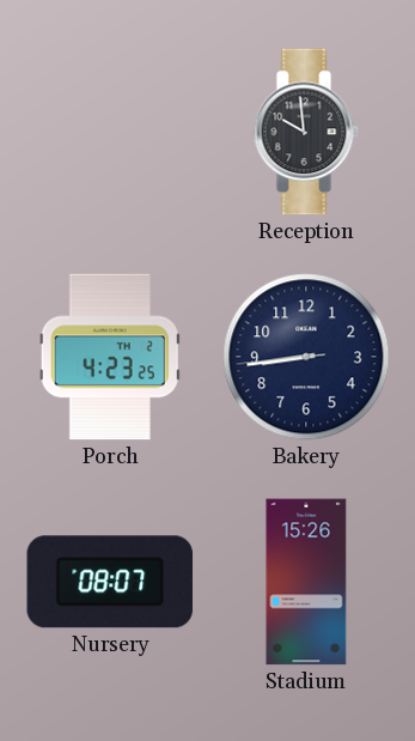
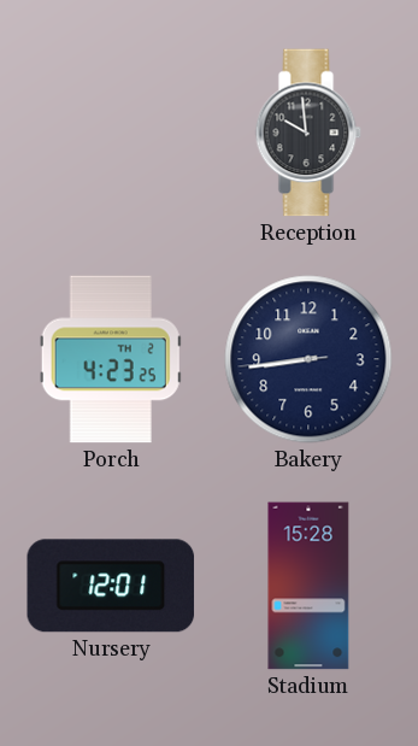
Nursery: 08:07 -> 12:01 (111, 586)
Stadium: 15:26 -> 15:28 (308, 586)
